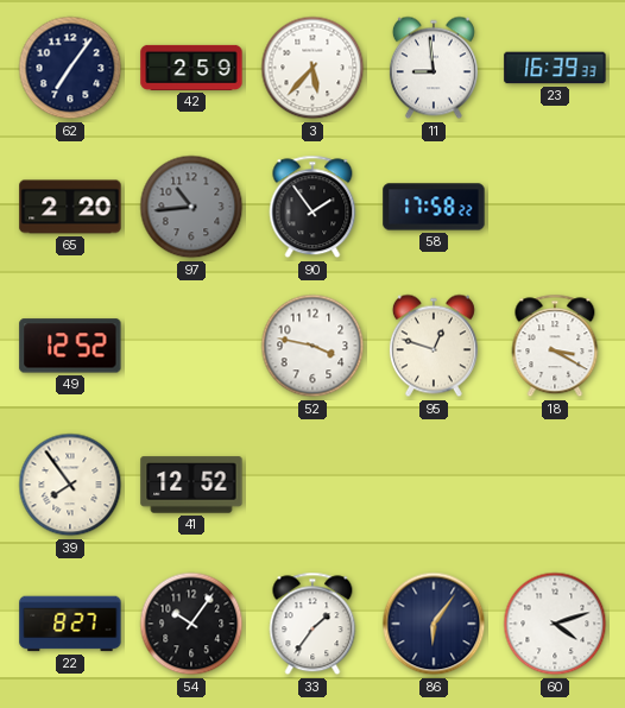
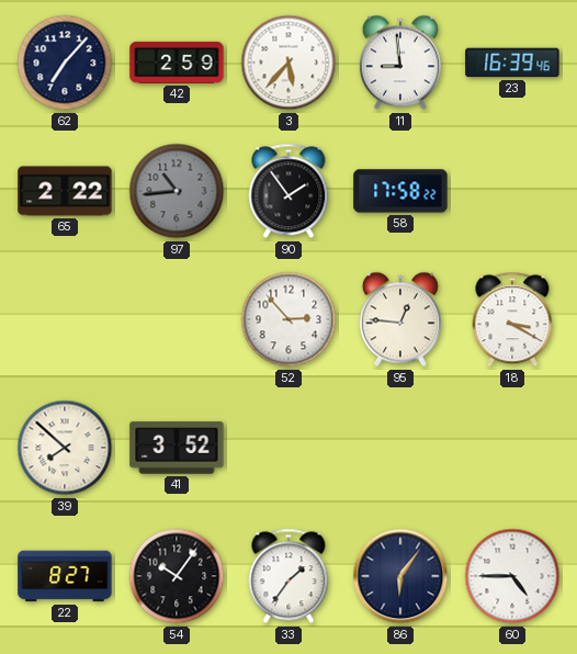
62: 7:06 -> 7:07 (65, 63)
23: 16:39:33 -> 16:39:46 (512, 63)
65: 2:20 -> 2:22 (65, 191)
49: 12:52 -> none (70, 346)
52: 3:47 -> 2:53 (288, 319)
95: 12:48 -> 12:46 (400, 319)
39: 7:54 -> 7:52 (65, 448)
41: 12:52 -> 3:52 (177, 448)
60: 4:12 -> 4:45 (512, 576)
